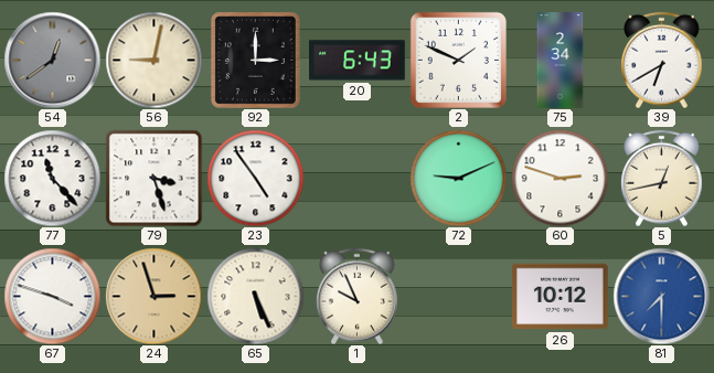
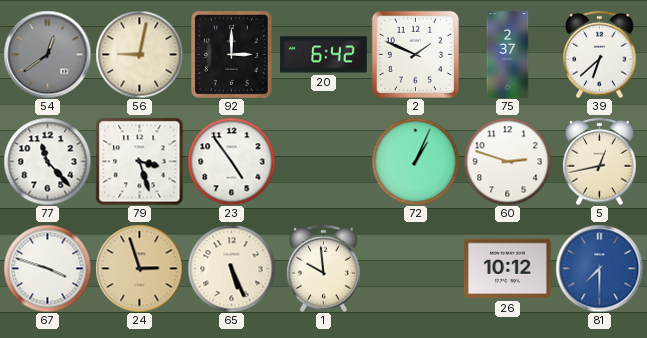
20: 6:43 -> 6:42 (324, 55)
75: 2:34 -> 2:37 (508, 55)
39: 6:40 -> 6:38 (600, 54)
72: 9:11 -> 1:04 (415, 161)
1: 9:56 -> 9:59 (324, 268)
